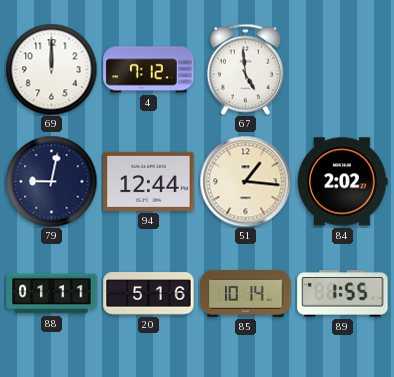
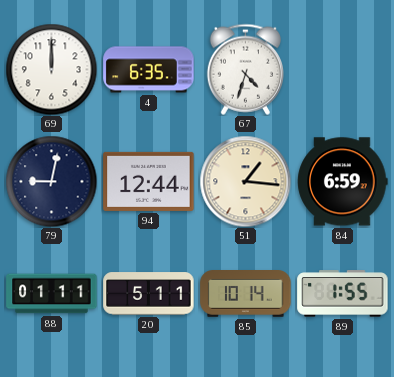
4: 7:12 -> 6:35 (149, 70)
67: 4:59 -> 4:33 (245, 69)
84: 2:02 -> 6:59 (343, 182)
20: 5:16 -> 5:11 (149, 294)
